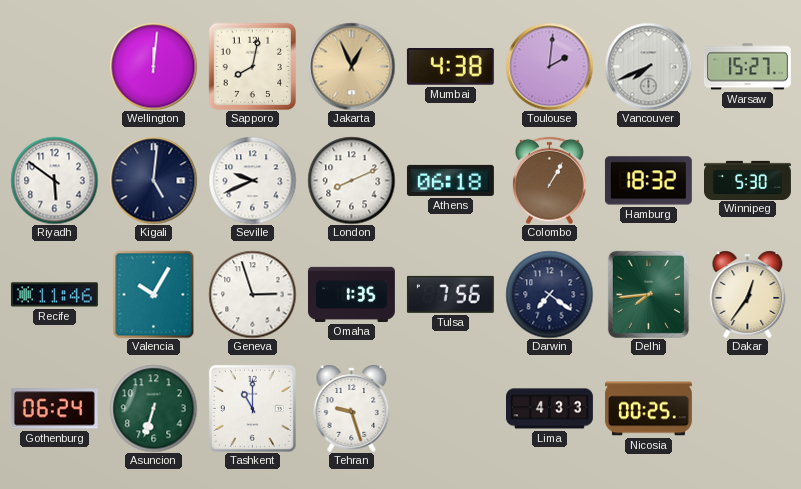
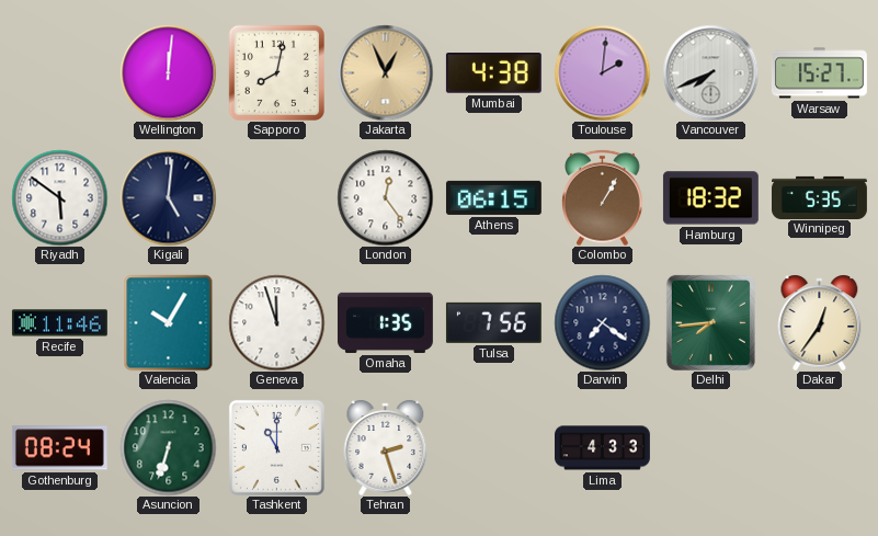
Seville: 9:41 -> none (252, 180)
London: 8:11 -> 12:24 (385, 197)
Athens: 06:18 -> 06:15 (493, 197)
Winnipeg: 5:30 -> 5:35 (820, 197)
Geneva: 2:57 -> 11:57 (276, 322)
Gothenburg: 06:24 -> 08:24 (59, 448)
Tehran: 9:27 -> 2:27 (386, 447)
Nicosia: 00:25 -> none (648, 409)
